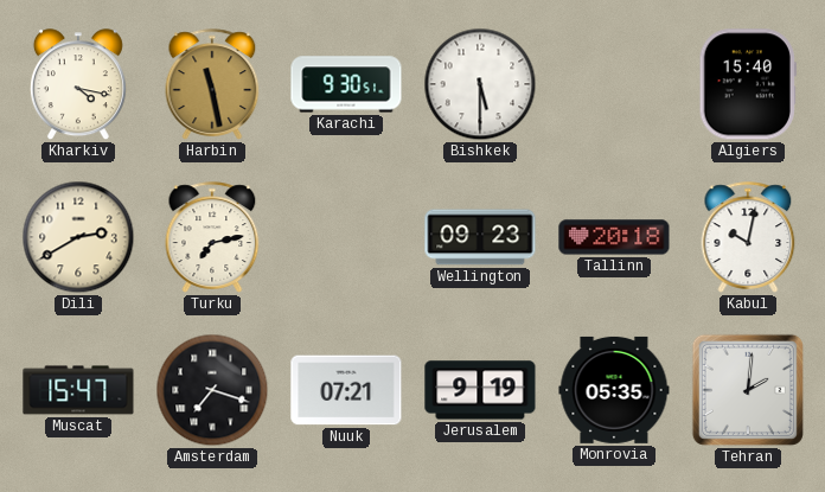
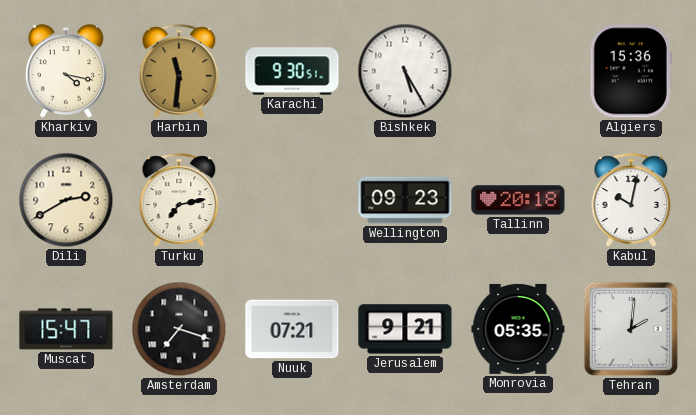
Harbin: 11:28 -> 11:31 (179, 71)
Bishkek: 5:30 -> 5:25 (405, 71)
Algiers: 15:40 -> 15:36 (631, 71)
Jerusalem: 9:19 -> 9:21 (405, 329)
